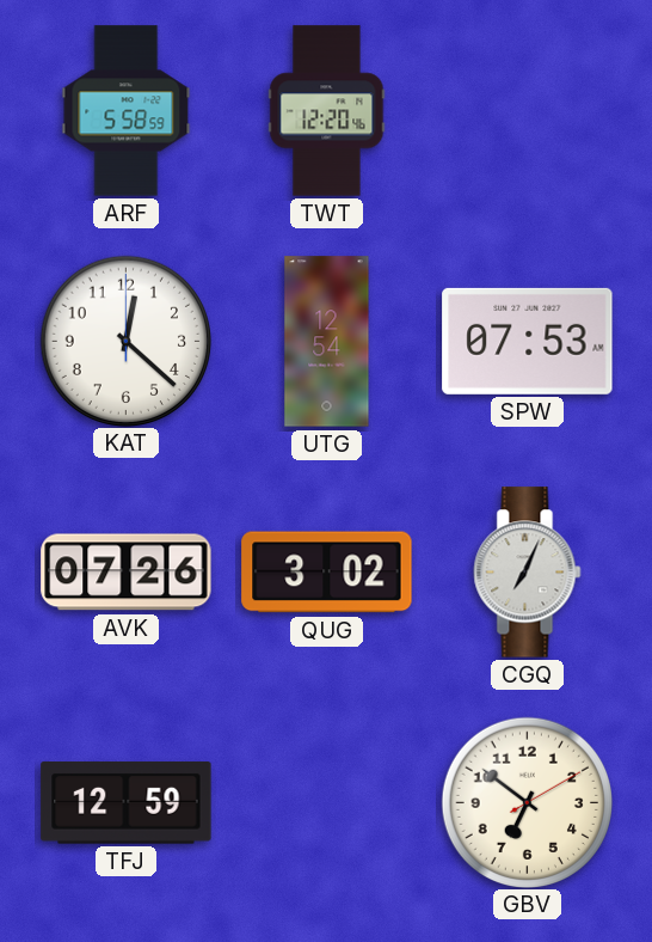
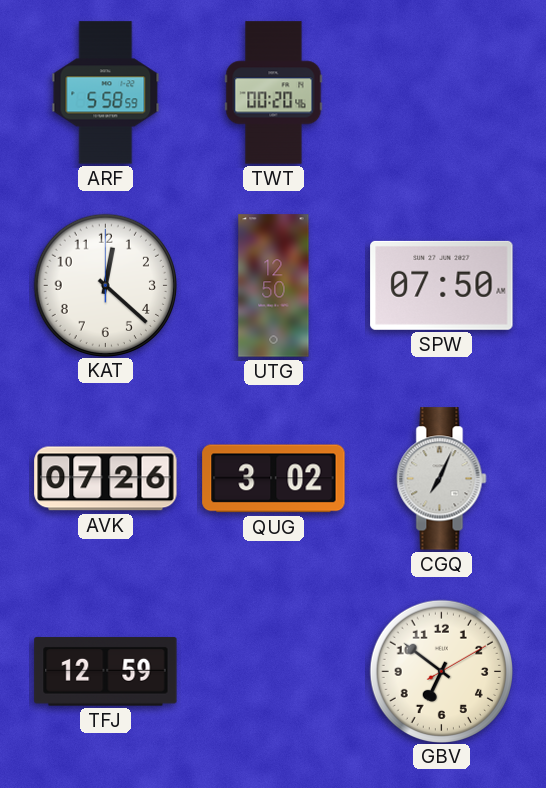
TWT: 12:20 -> 00:20 (274, 93)
UTG: 12:54 -> 12:50 (274, 286)
SPW: 07:53 -> 07:50 (442, 285)
